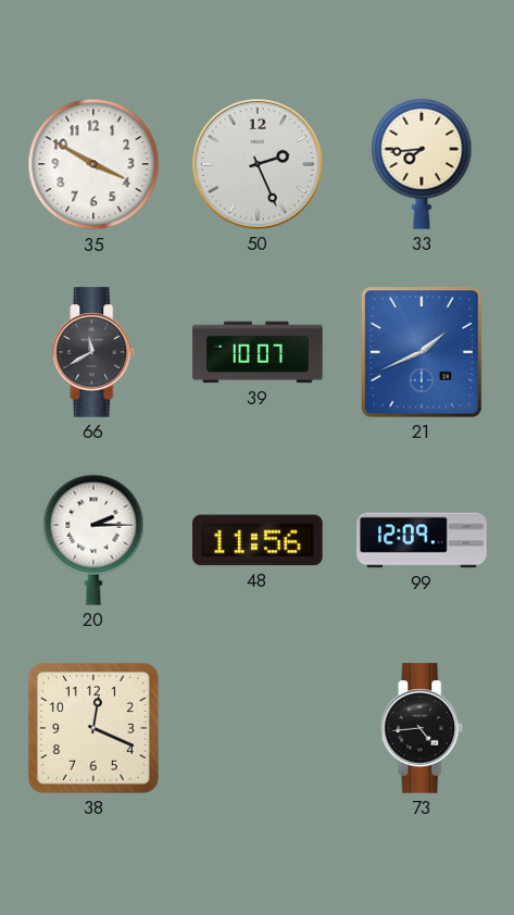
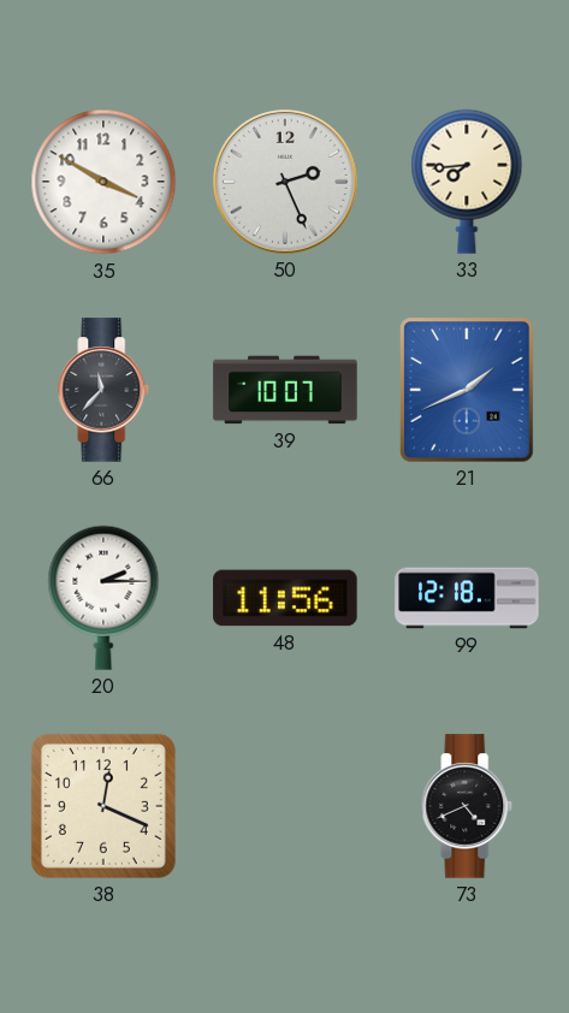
66: 11:40 -> 11:37 (103, 390)
99: 12:09 -> 12:18 (467, 598)
73: 4:44 -> 4:41 (467, 806)
